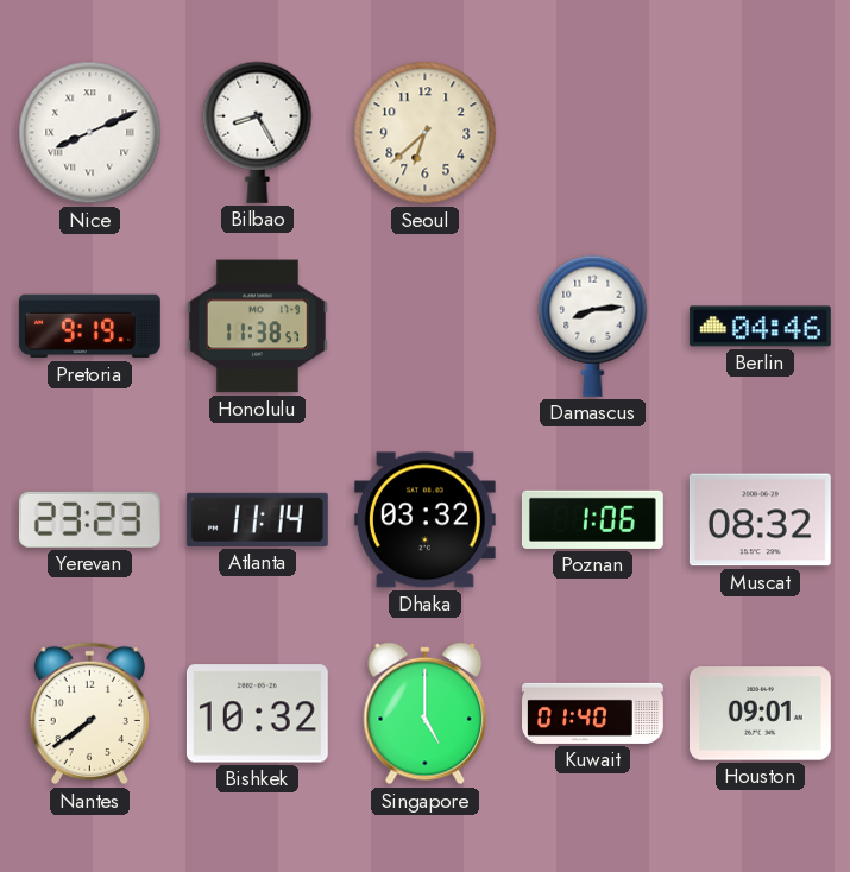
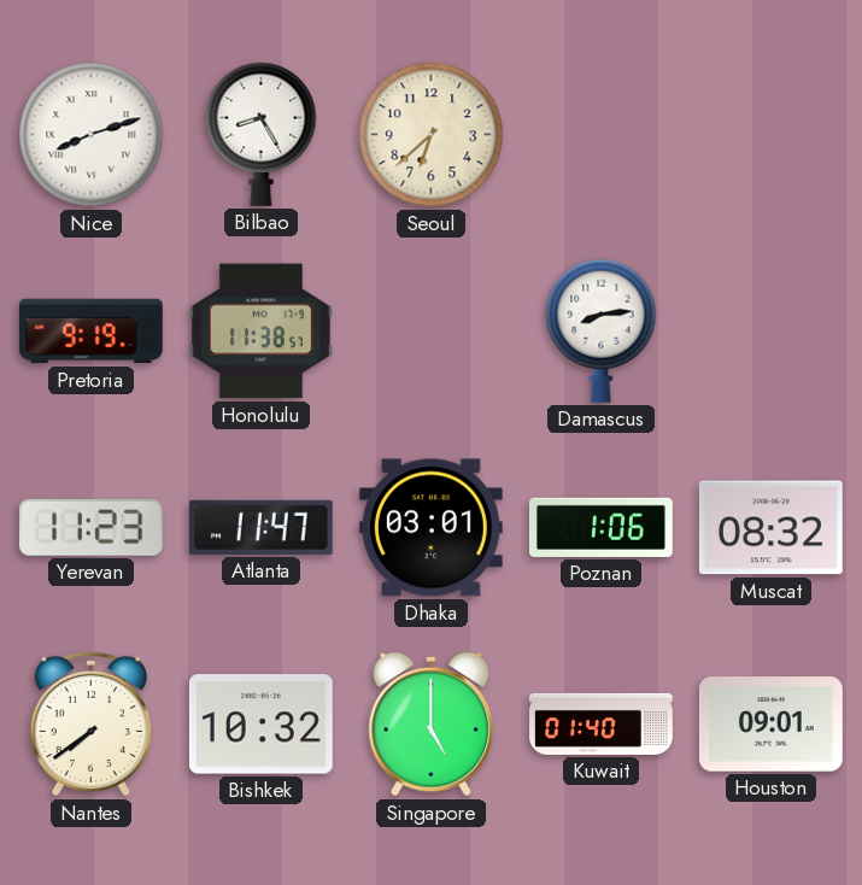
Nice: 8:11 -> 8:12 (92, 135)
Berlin: 04:46 -> none (760, 327)
Yerevan: 23:23 -> 11:23 (90, 527)
Atlanta: 11:14 -> 11:47 (260, 527)
Dhaka: 03:32 -> 03:01 (430, 528)
